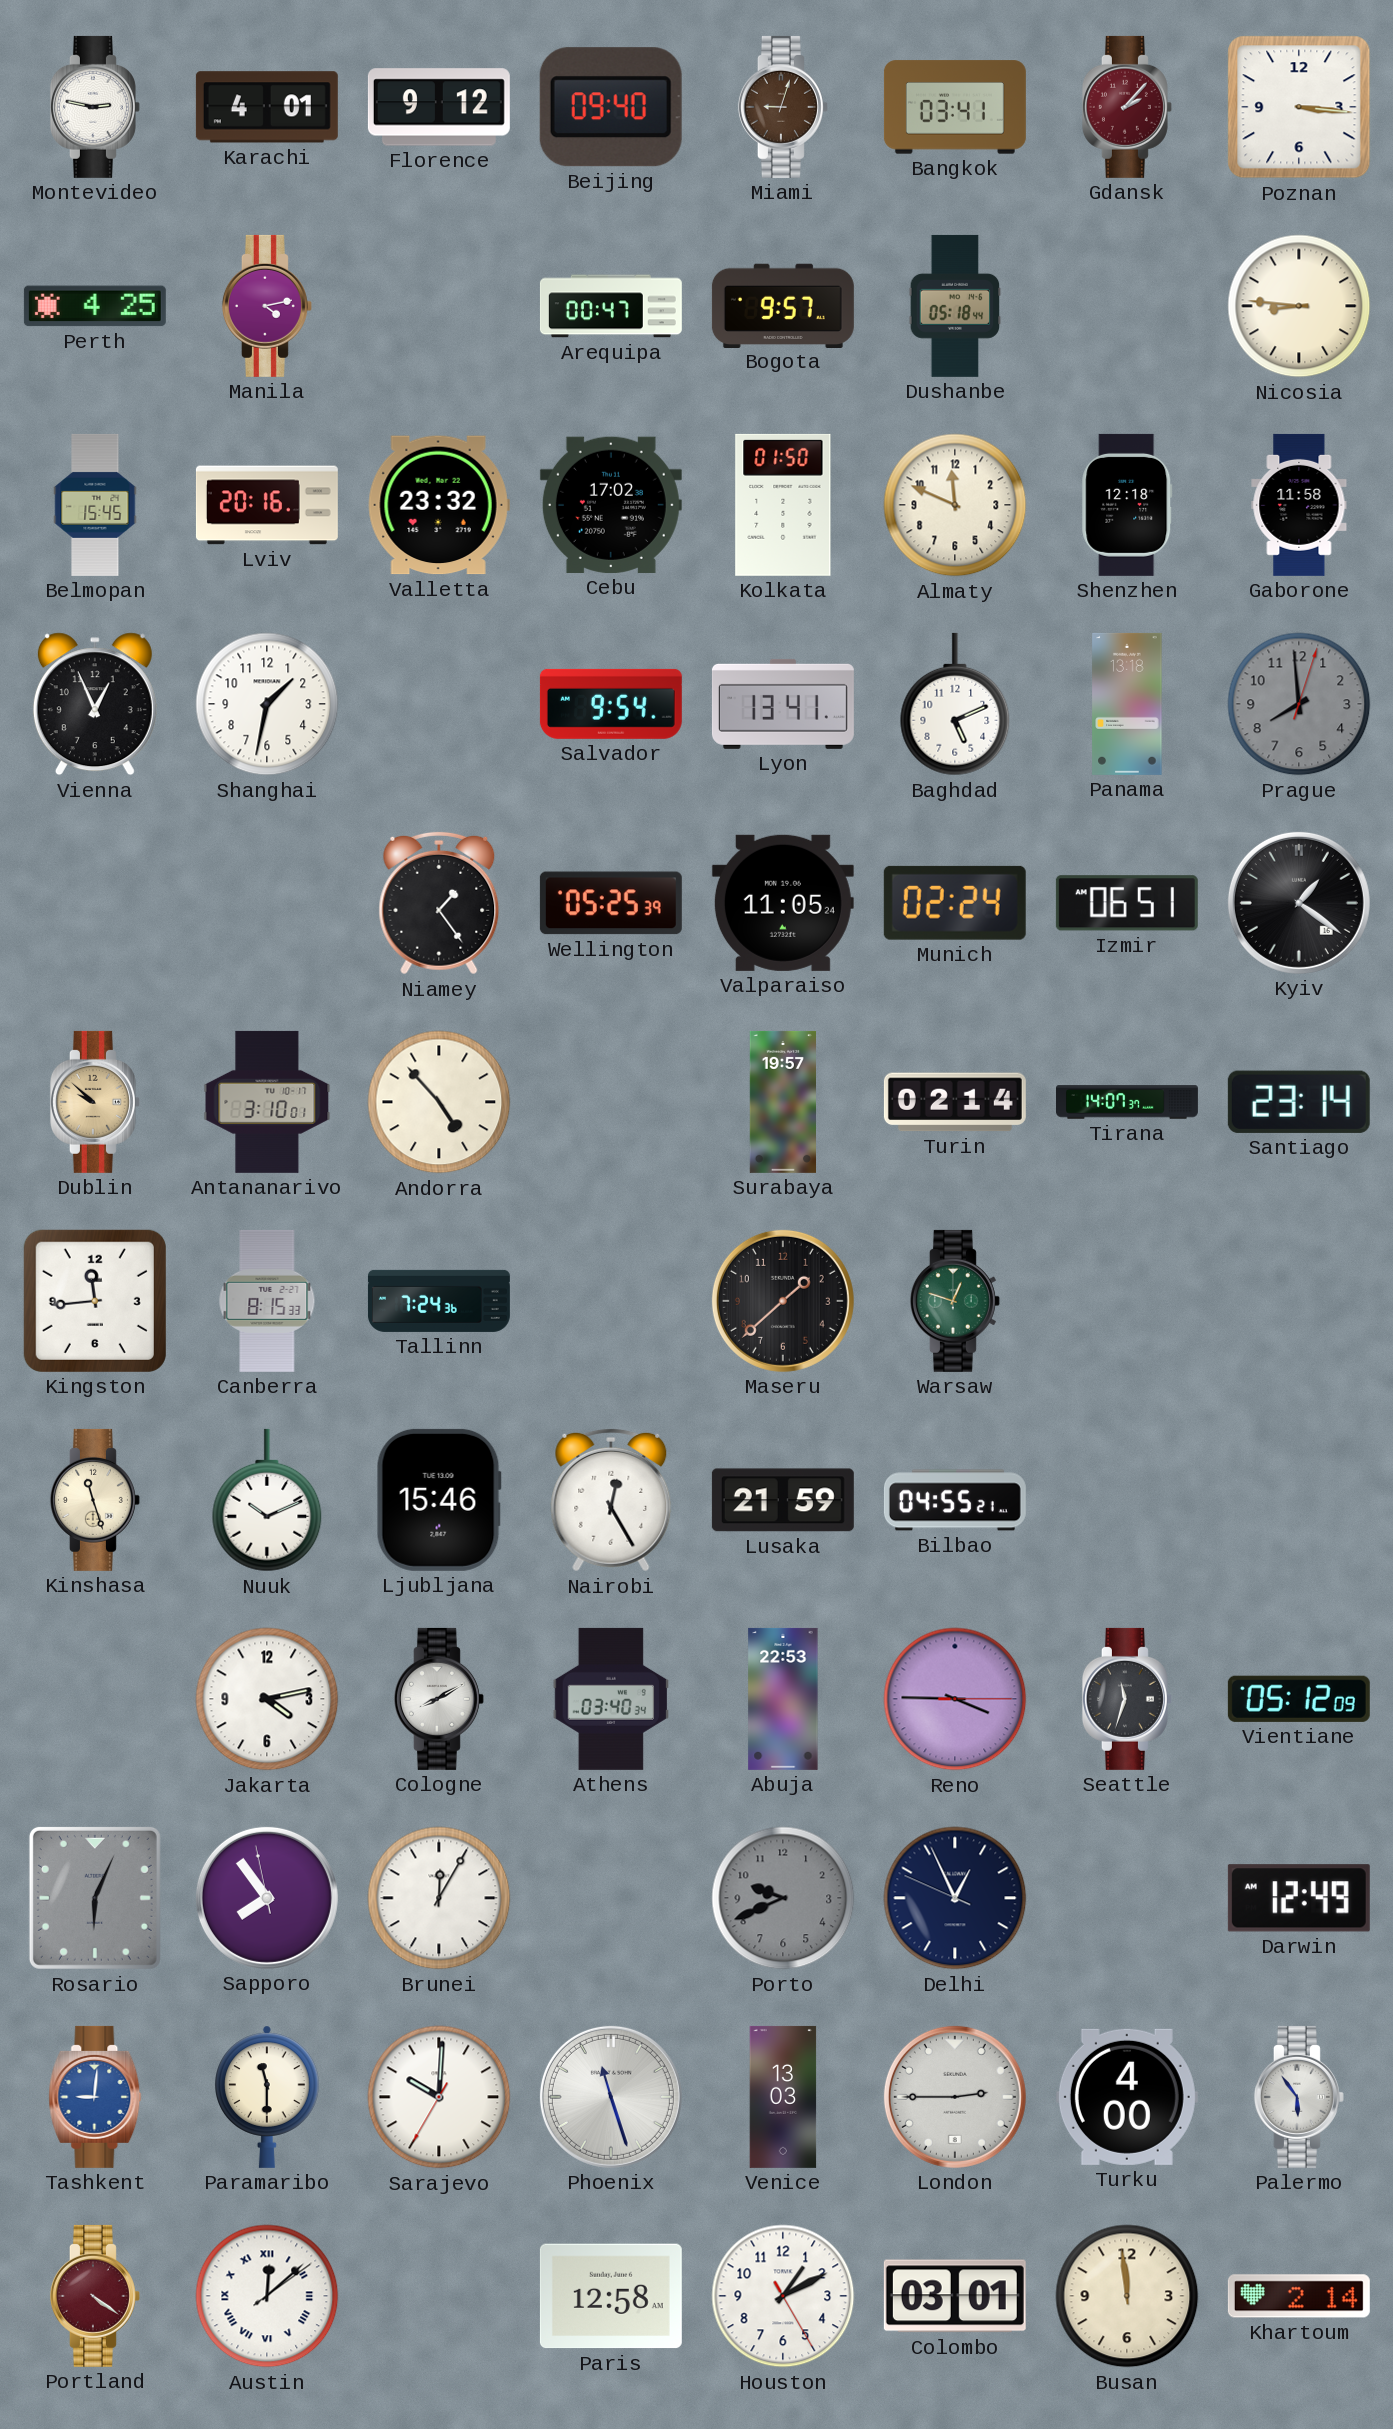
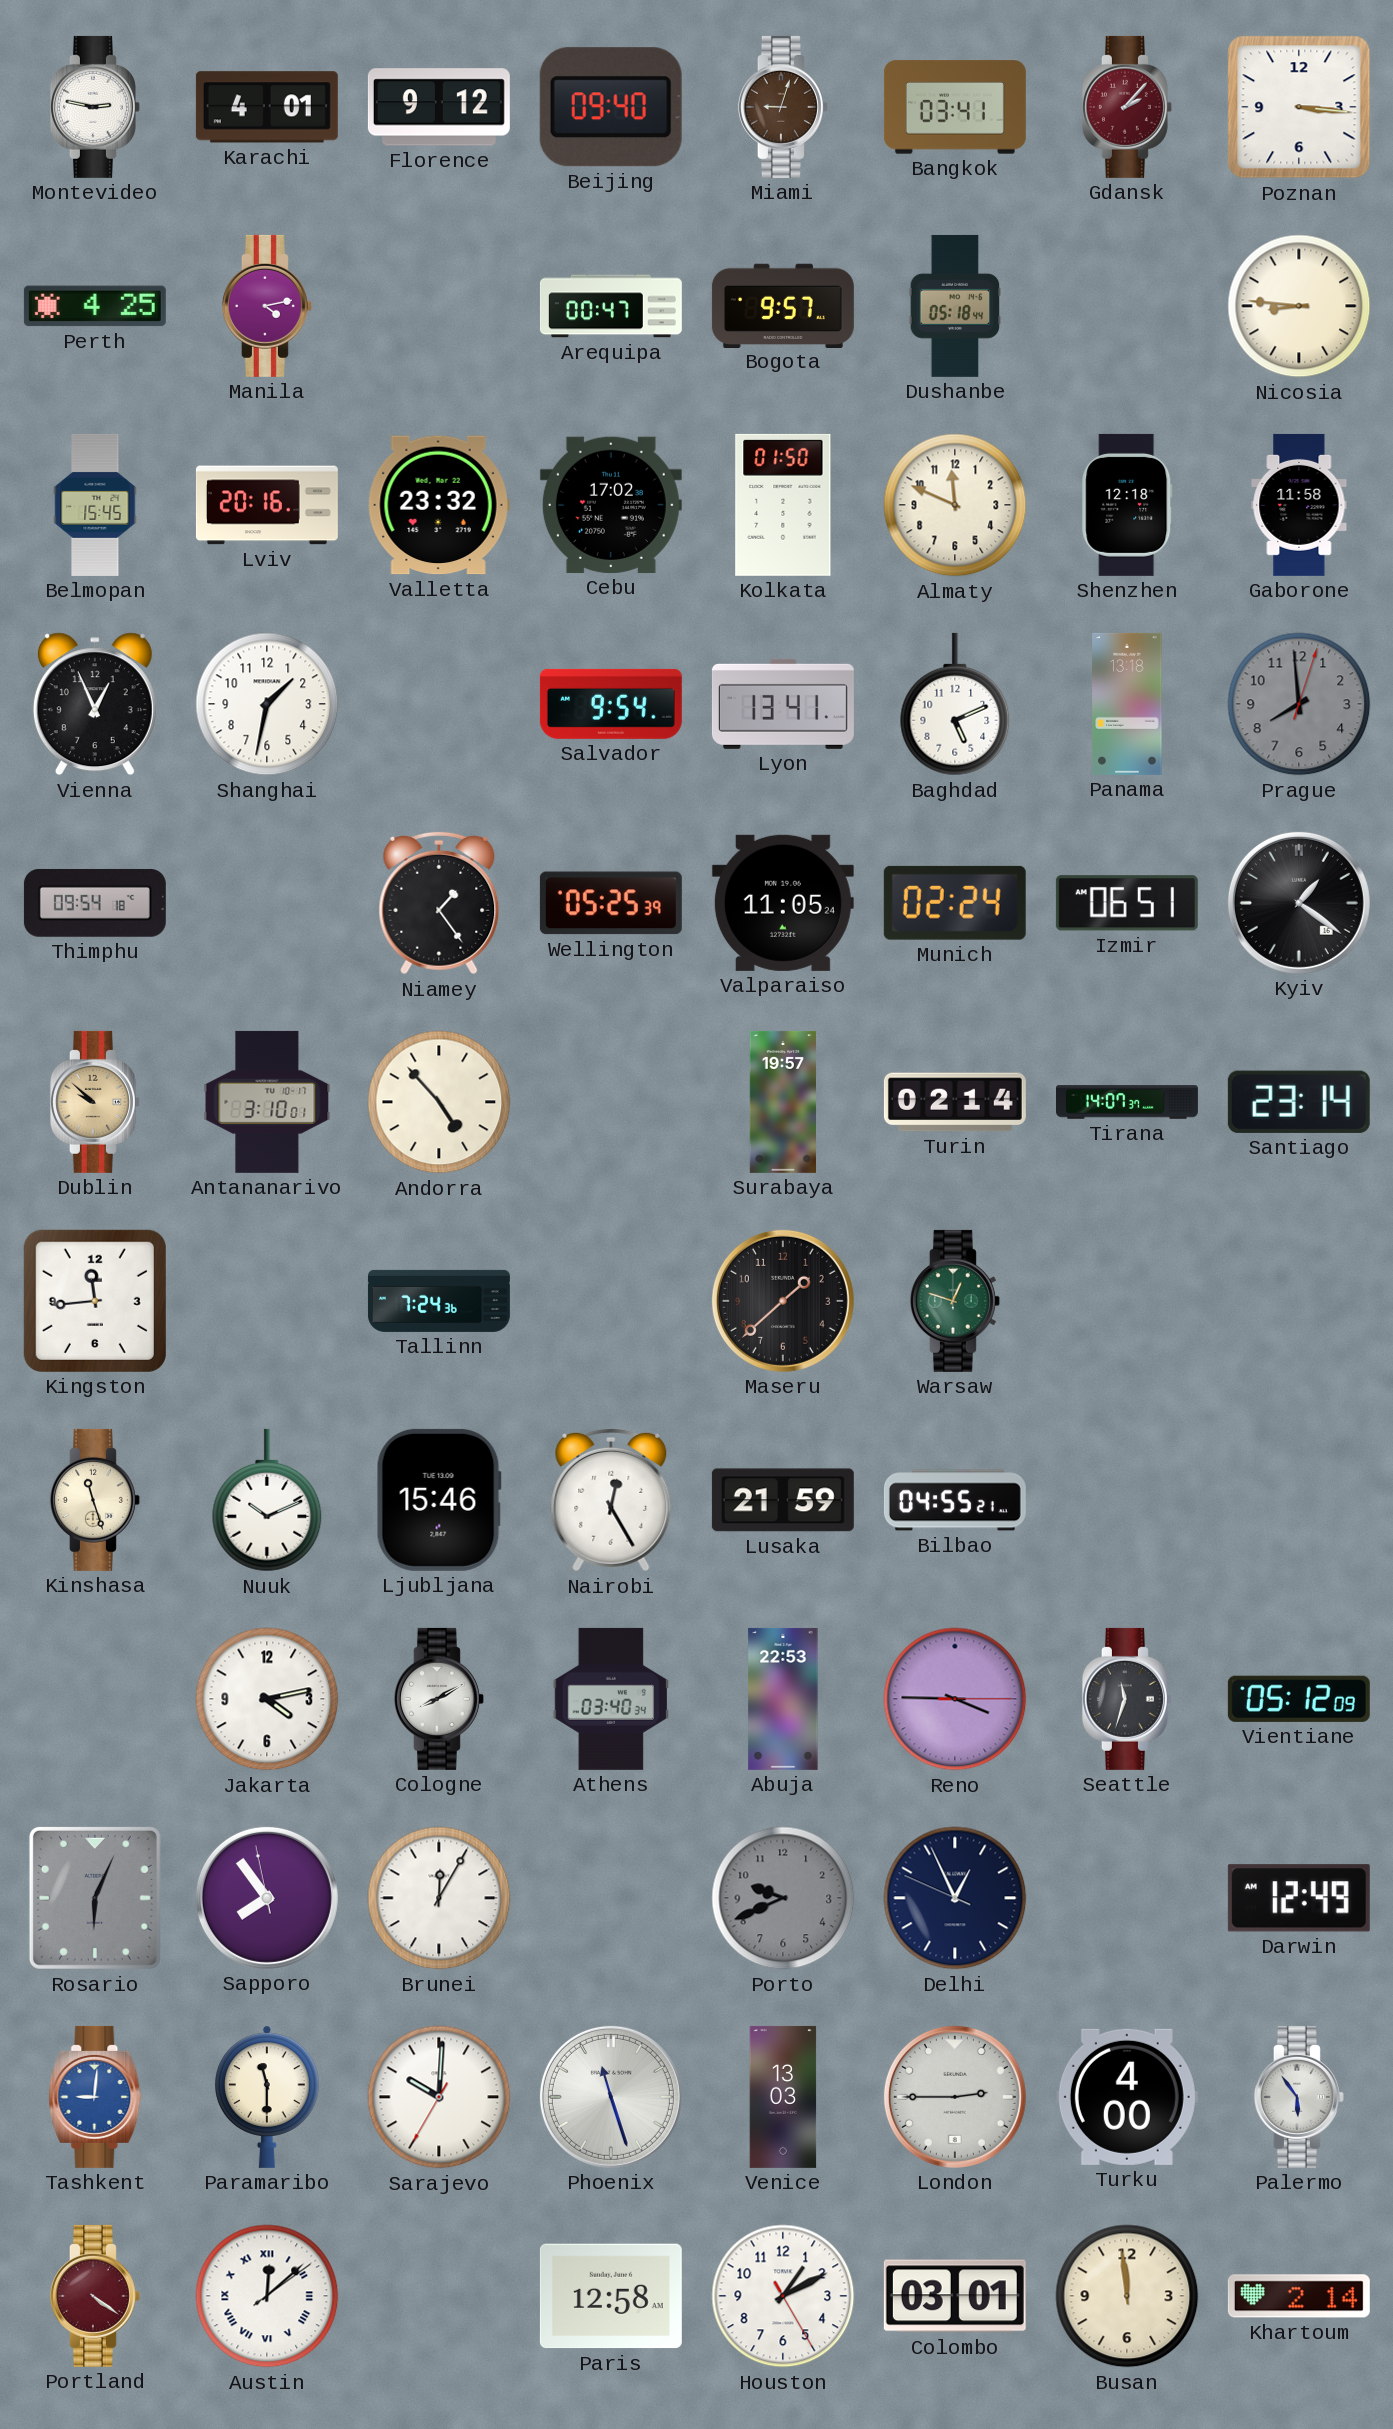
Thimphu: none -> 09:54 (95, 903)
Canberra: 8:15 -> none (267, 1301)
